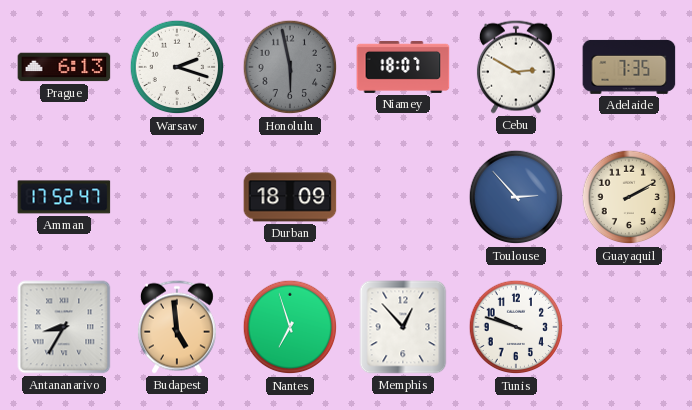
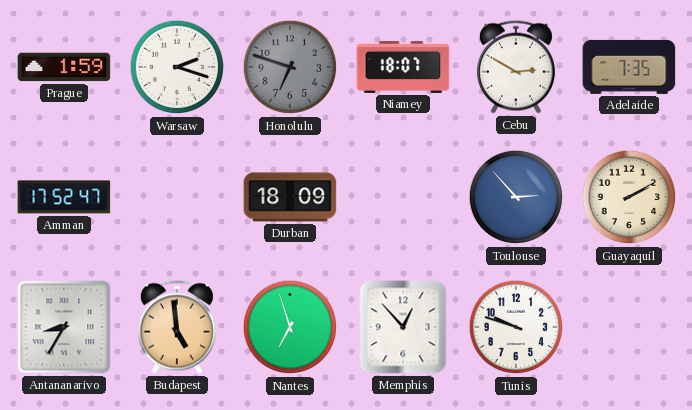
Prague: 6:13 -> 1:59 (64, 67)
Honolulu: 5:58 -> 6:48 (290, 67)
